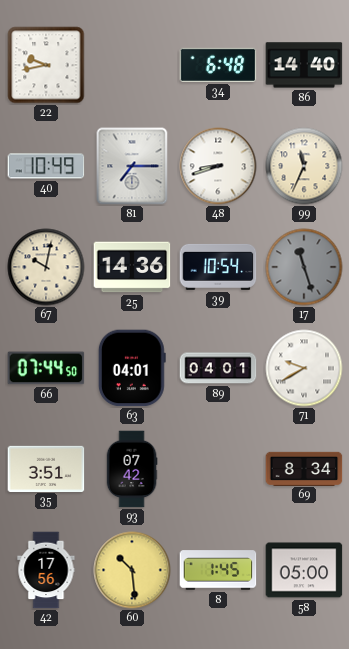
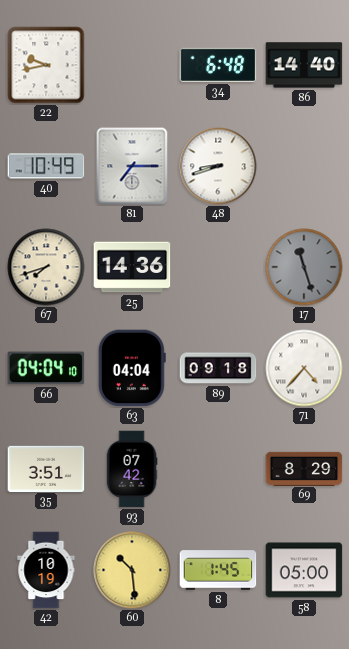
99: 11:34 -> none (304, 166)
67: 10:02 -> 7:42 (46, 267)
39: 10:54 -> none (218, 267)
66: 07:44 -> 04:04 (46, 368)
63: 04:01 -> 04:04 (132, 368)
89: 04:01 -> 09:18 (218, 368)
71: 9:40 -> 4:37 (304, 368)
69: 8:34 -> 8:29 (304, 468)
42: 17:56 -> 10:19 (46, 570)
